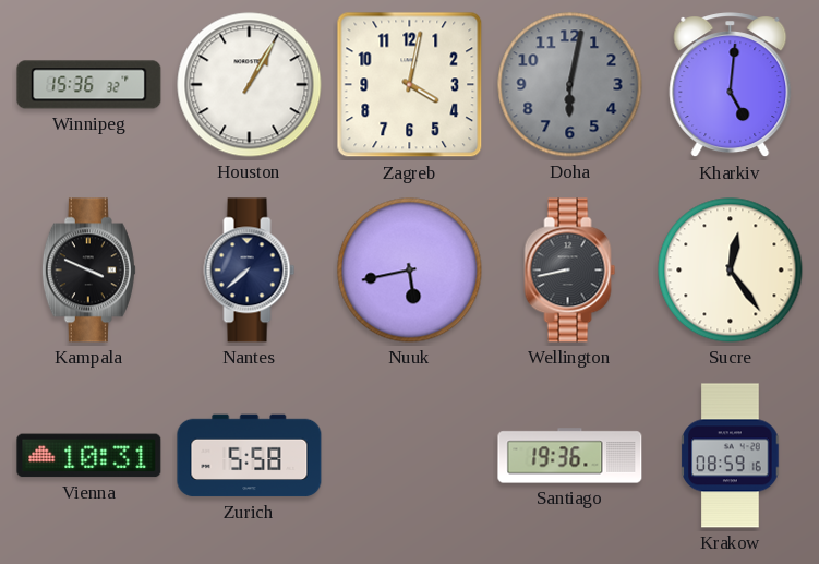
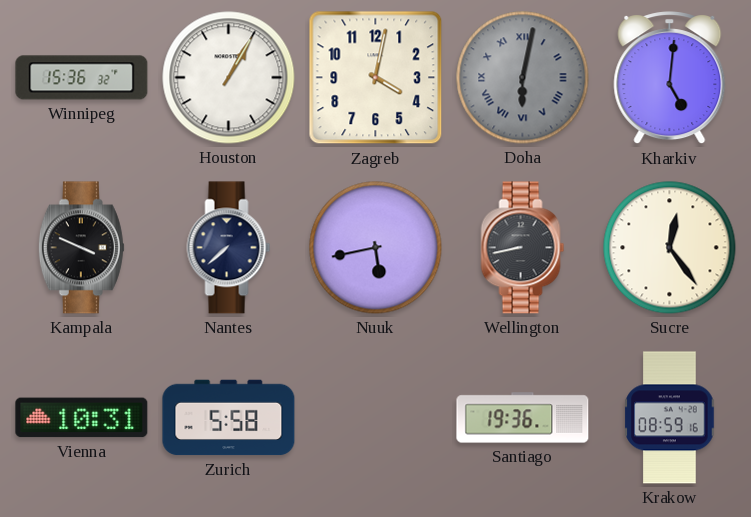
Doha numerals: Arabic -> Roman (523, 78)
